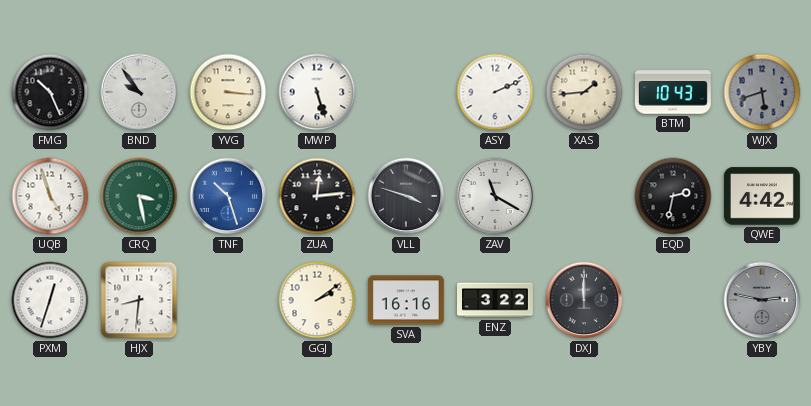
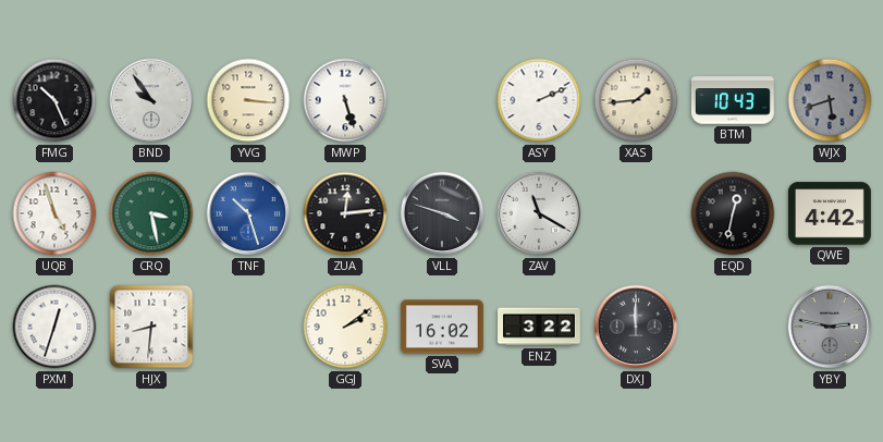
EQD: 2:32 -> 12:32 (733, 213)
SVA: 16:16 -> 16:02 (442, 327)
